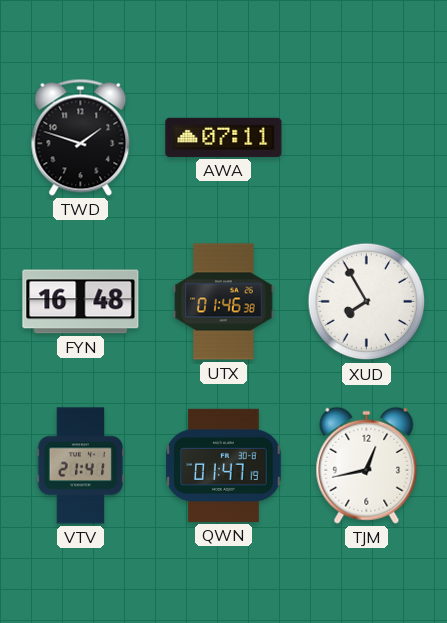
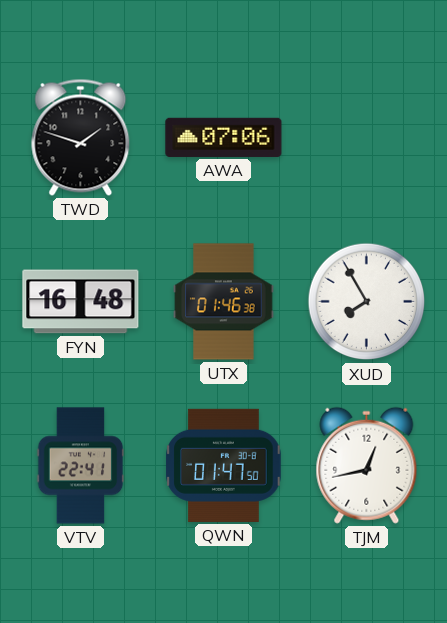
AWA: 07:11 -> 07:06 (224, 137)
VTV: 21:41 -> 22:41 (81, 466)
QWN: 01:47:19 -> 01:47:50 (224, 465)
